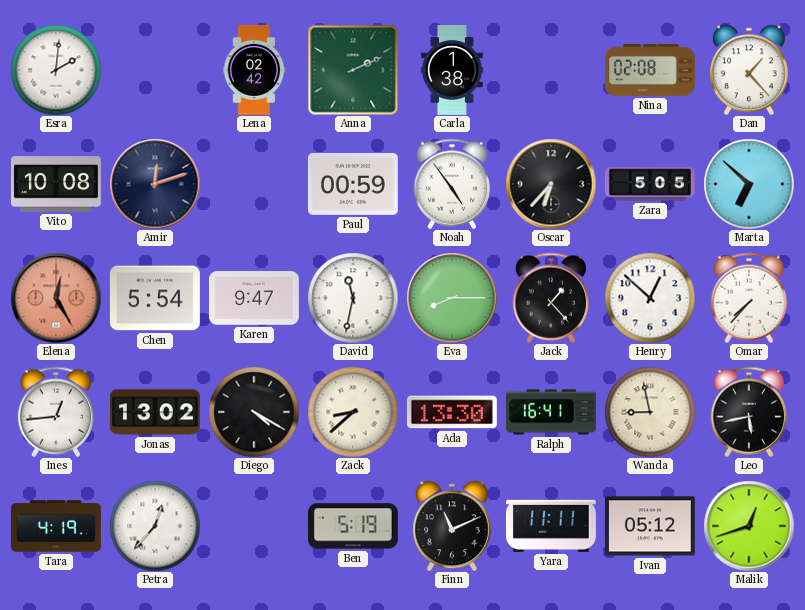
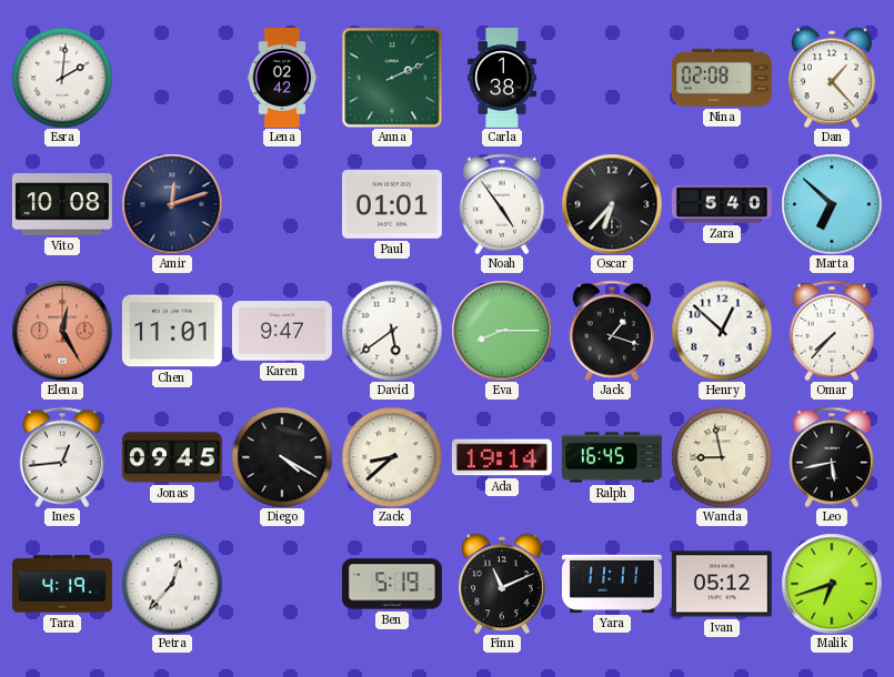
Paul: 00:59 -> 01:01 (392, 204)
Zara: 5:05 -> 5:40 (722, 204)
Chen: 5:54 -> 11:01 (172, 331)
David: 11:32 -> 5:39 (392, 331)
Jack: 1:23 -> 1:18 (612, 331)
Jonas: 13:02 -> 09:45 (172, 457)
Ada: 13:30 -> 19:14 (502, 457)
Ralph: 16:41 -> 16:45 (612, 457)
Malik: 12:42 -> 6:42 (832, 584)
